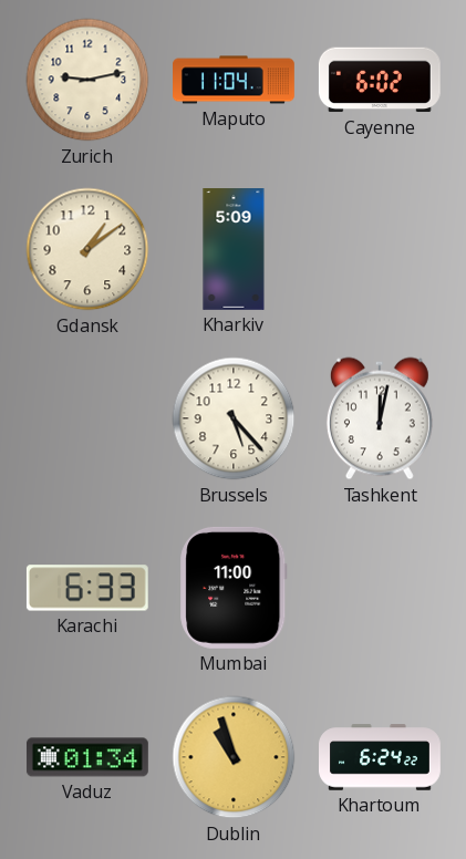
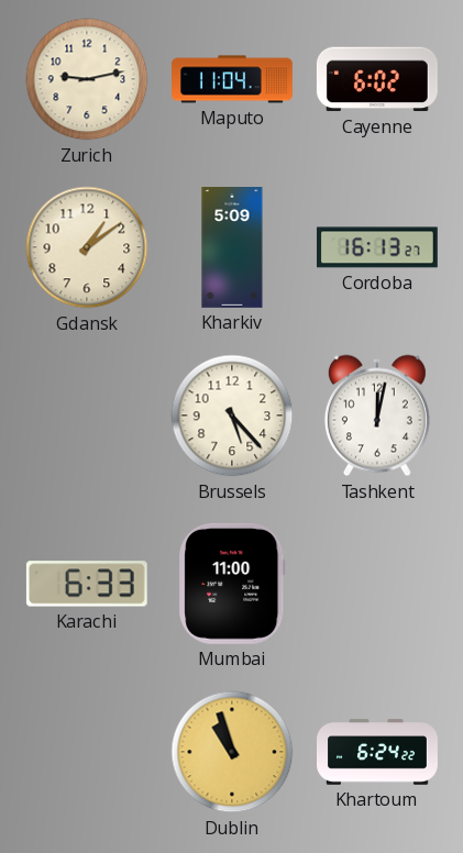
Cordoba: none -> 16:13 (377, 247)
Vaduz: 01:34 -> none (87, 757)
